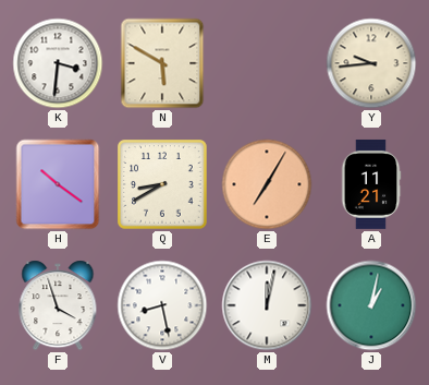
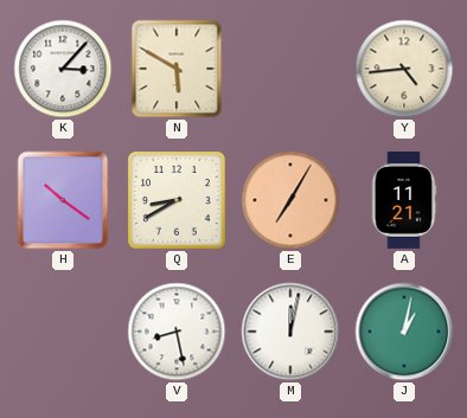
K: 3:31 -> 3:07 (63, 69)
Y: 9:44 -> 4:44 (404, 69)
F: 3:57 -> none (58, 305)
